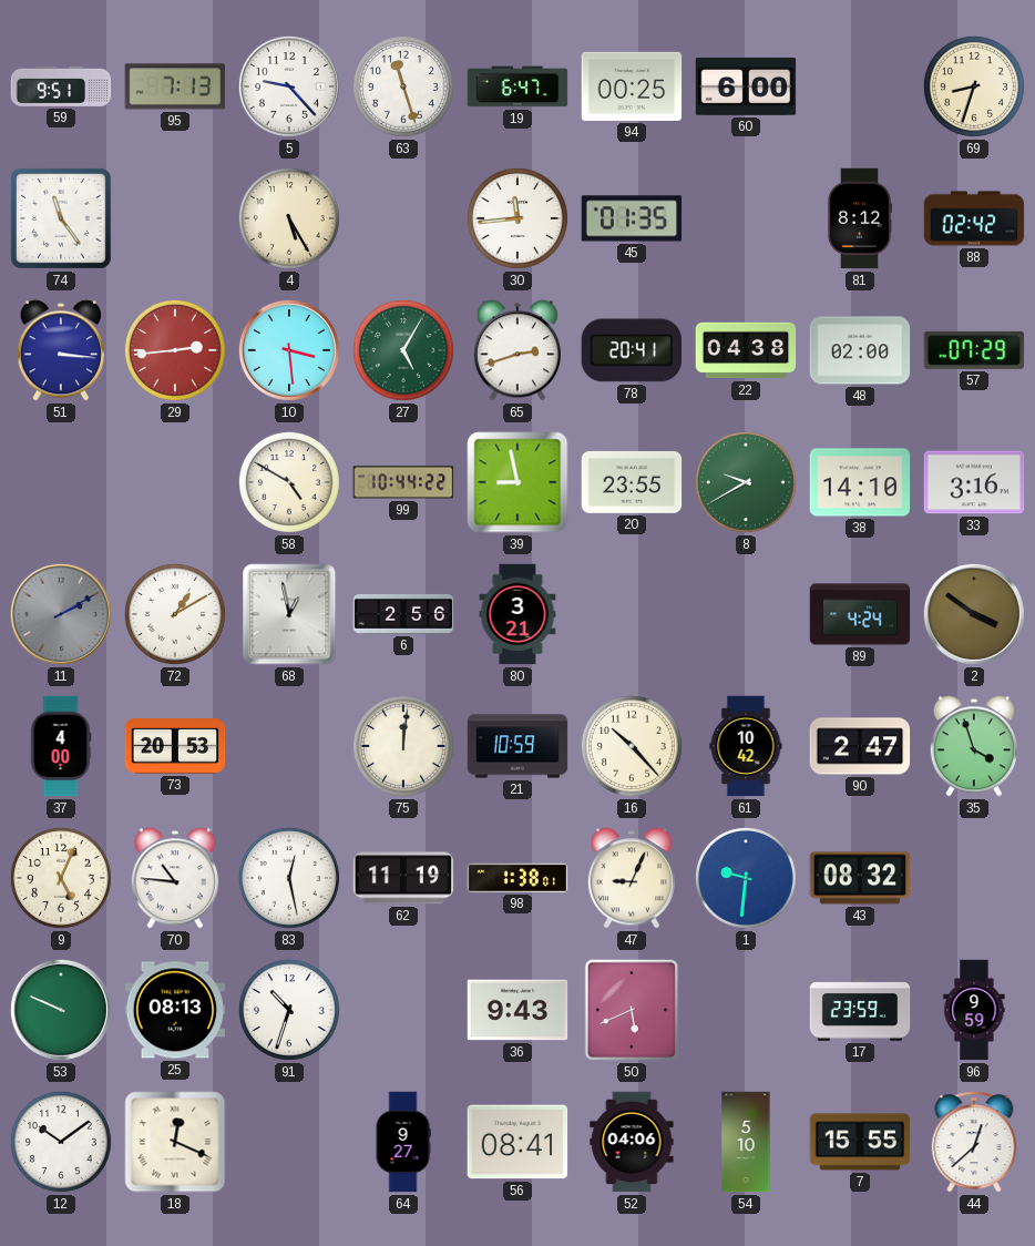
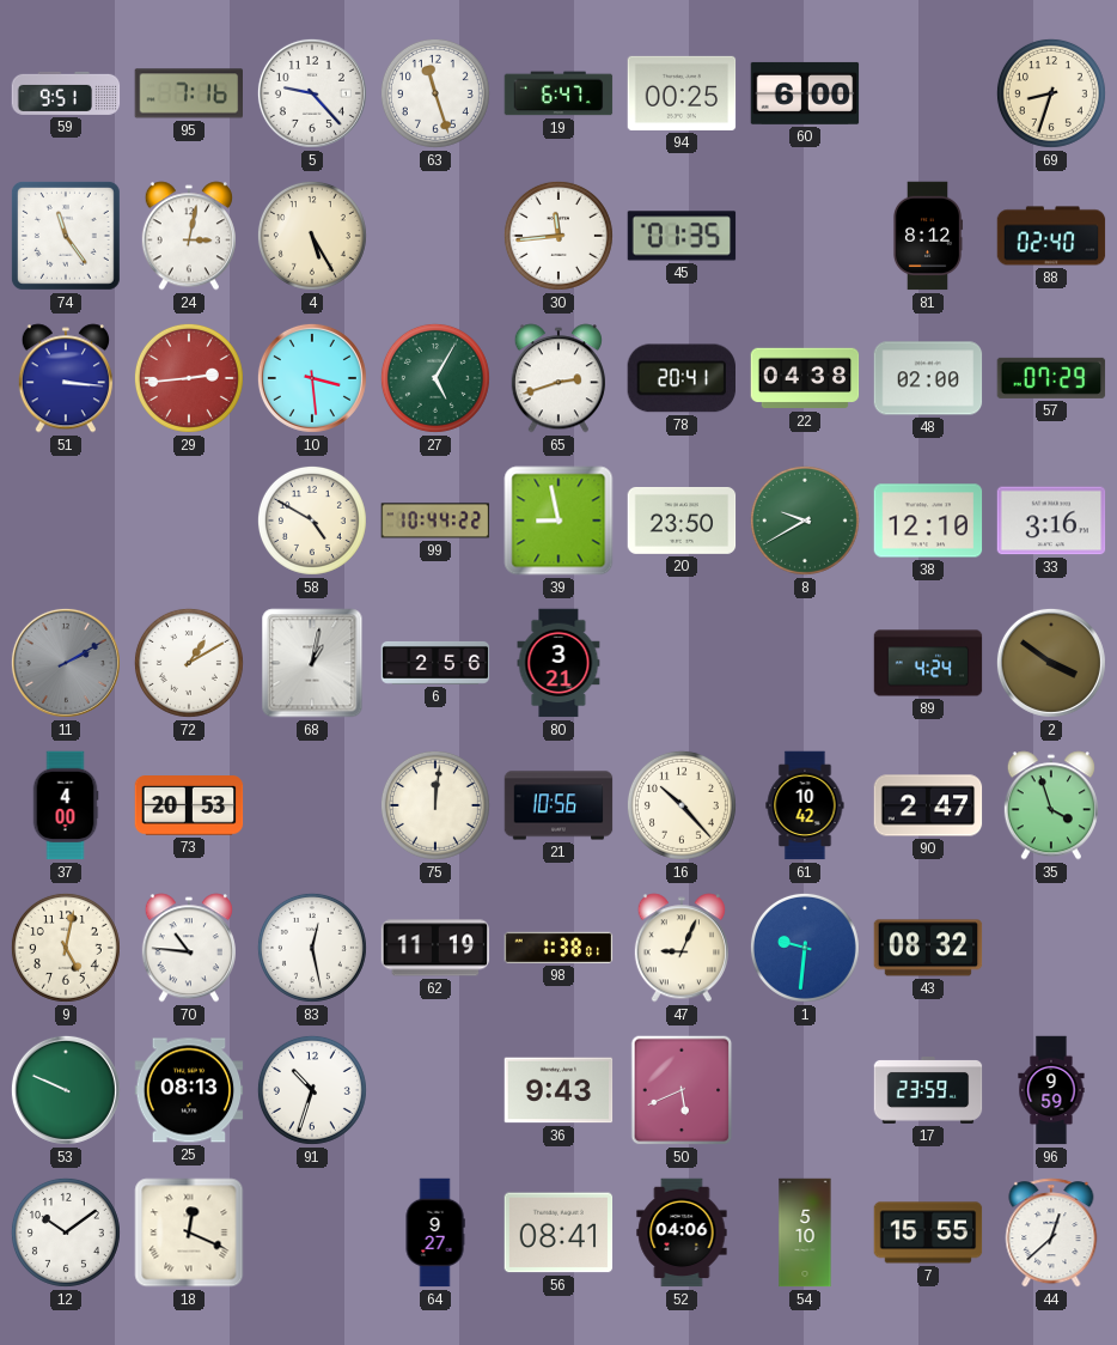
95: 7:13 -> 7:16 (189, 93)
24: none -> 3:02 (189, 236)
88: 02:42 -> 02:40 (1051, 236)
20: 23:55 -> 23:50 (682, 521)
38: 14:10 -> 12:10 (928, 521)
68: 12:58 -> 1:02 (312, 663)
21: 10:59 -> 10:56 (558, 805)
9: 5:04 -> 5:02 (66, 948)
